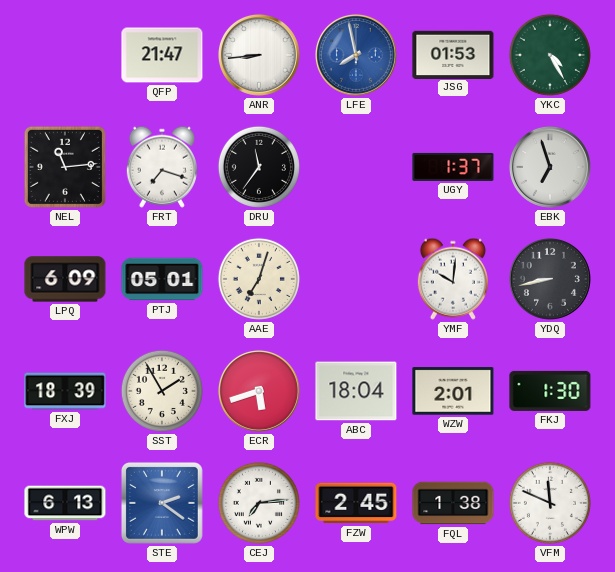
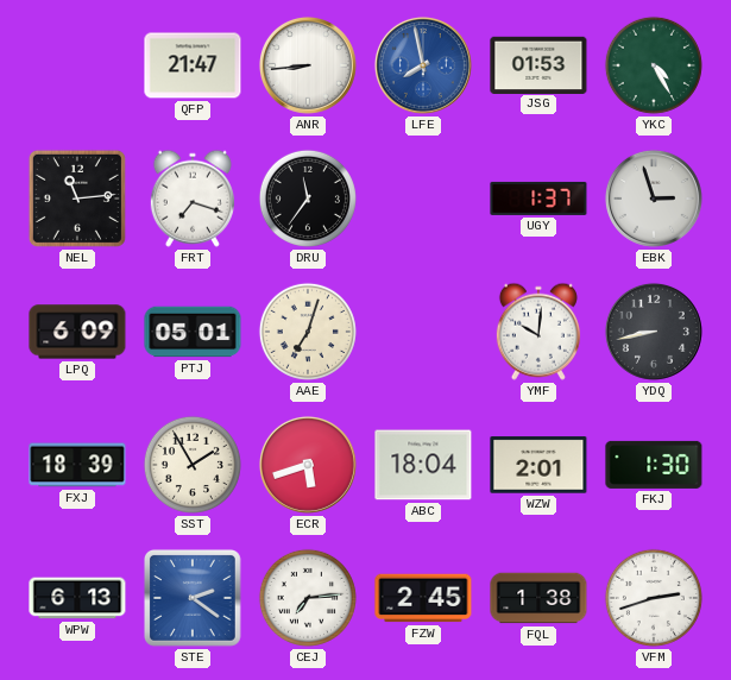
EBK: 6:57 -> 2:57 (654, 199)
VFM: 11:49 -> 2:42 (654, 598)
